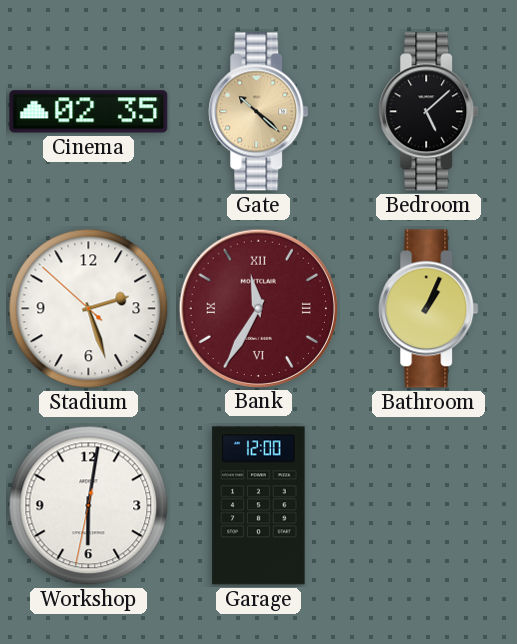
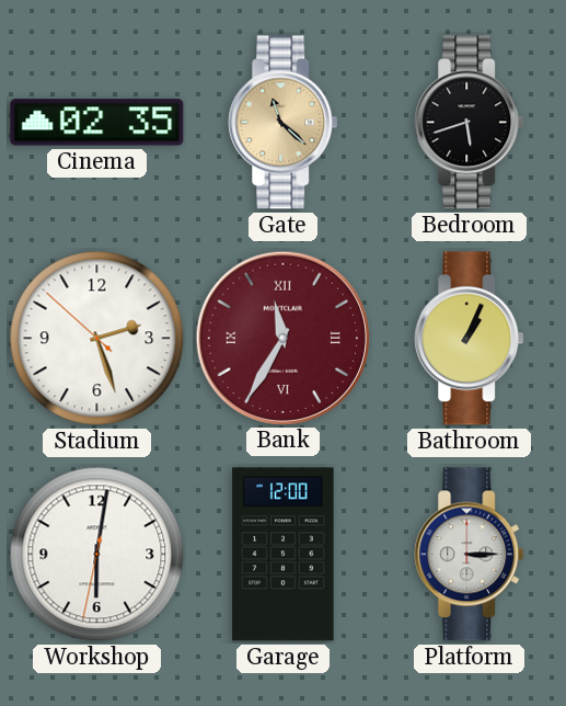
Gate: 10:22 -> 11:22 (284, 123)
Bedroom: 5:08 -> 5:42 (470, 123)
Platform: none -> 3:15 (470, 555)
